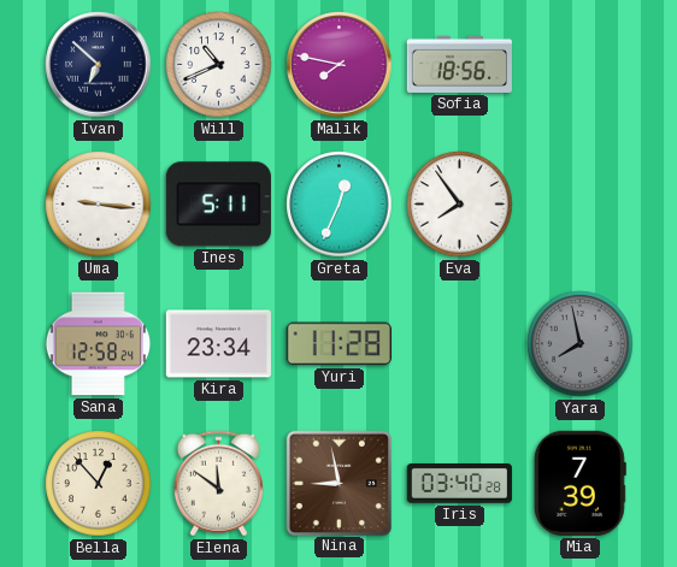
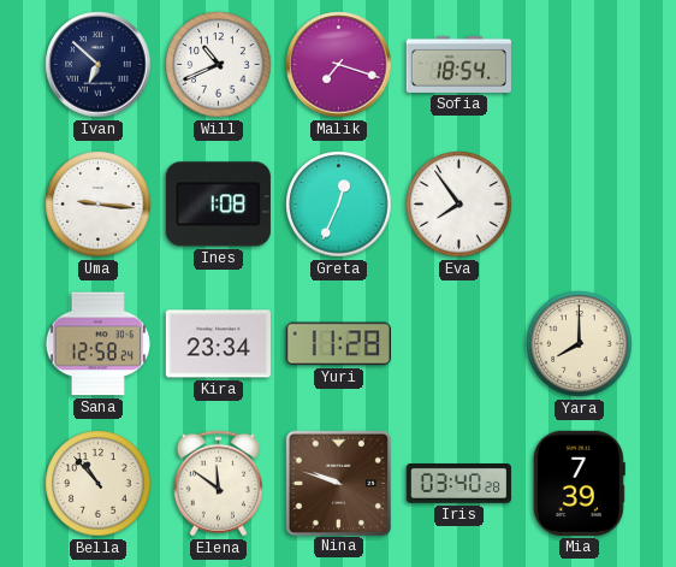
Malik: 7:47 -> 7:18 (339, 65)
Sofia: 18:56 -> 18:54 (458, 64)
Ines: 5:11 -> 1:08 (218, 205)
Yara: 7:58 -> 8:00 (580, 344)
Yara dial: grey -> cream (580, 344)
Bella: 12:53 -> 10:53 (99, 484)
Nina: 8:58 -> 9:48 (338, 483)
